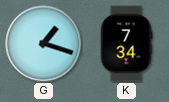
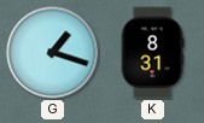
K: 7:34 -> 8:31 (152, 53)
